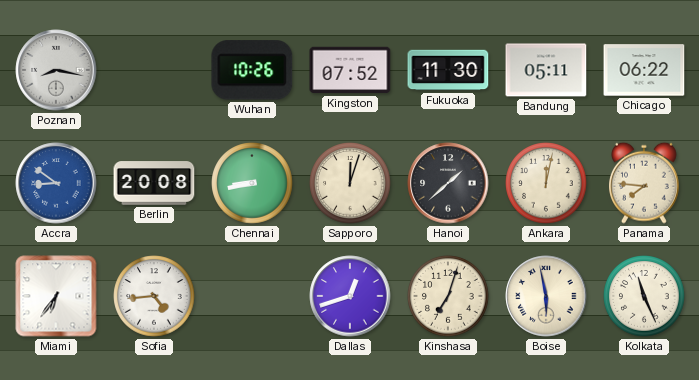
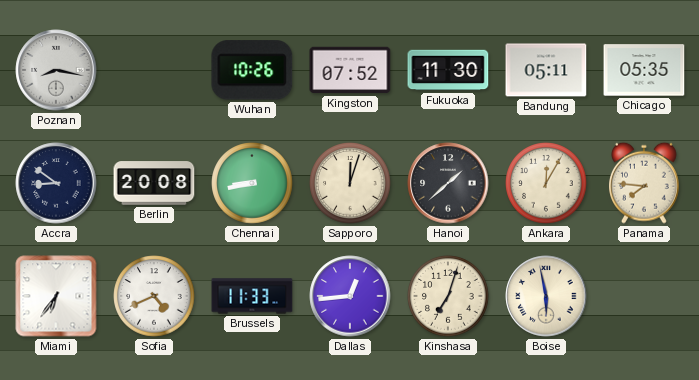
Chicago: 06:22 -> 05:35 (644, 70)
Accra dial: blue -> navy (56, 183)
Ankara: 12:02 -> 12:05 (546, 183)
Sofia: 4:44 -> 4:41 (154, 296)
Brussels: none -> 11:33 (252, 296)
Dallas: 12:42 -> 12:44 (350, 296)
Kolkata: 11:26 -> none (644, 296)
